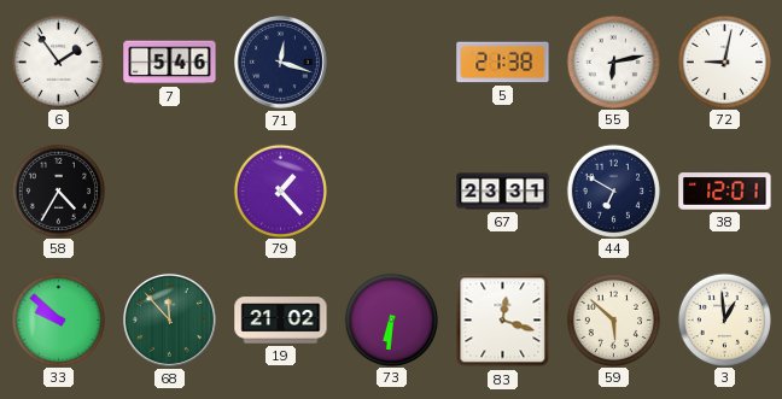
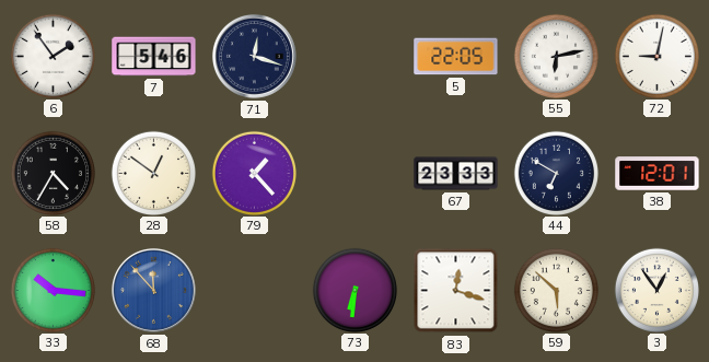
5: 21:38 -> 22:05 (456, 57)
28: none -> 12:51 (153, 173)
67: 23:31 -> 23:33 (456, 174)
33: 9:52 -> 10:16 (53, 290)
68 dial: green -> blue (154, 291)
19: 21:02 -> none (281, 321)
3: 12:59 -> 12:54 (656, 290)
